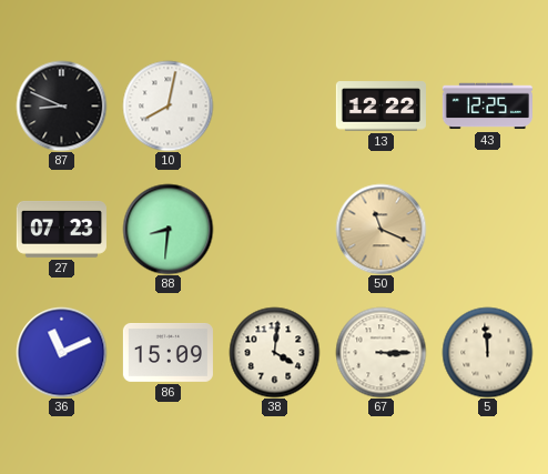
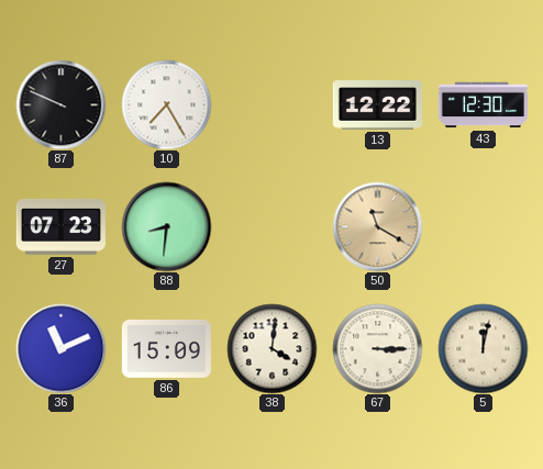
87: 8:49 -> 9:49 (60, 104)
10: 8:02 -> 7:25 (166, 104)
43: 12:25 -> 12:30 (483, 105)
50: 11:19 -> 11:20 (377, 226)
5: 11:59 -> 12:02 (483, 348)
